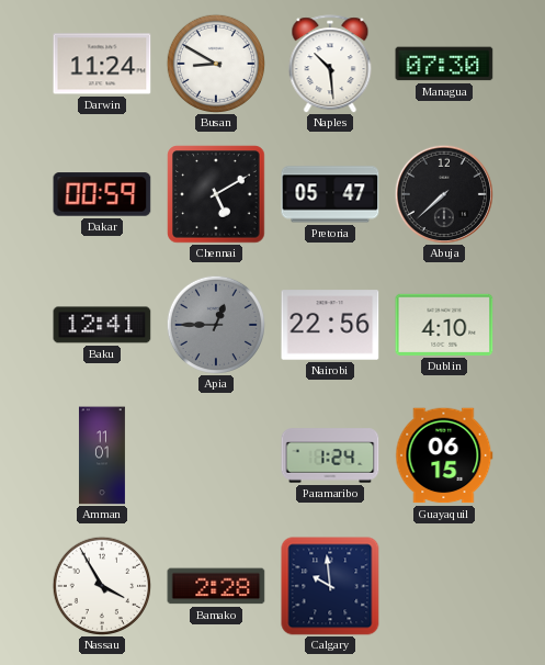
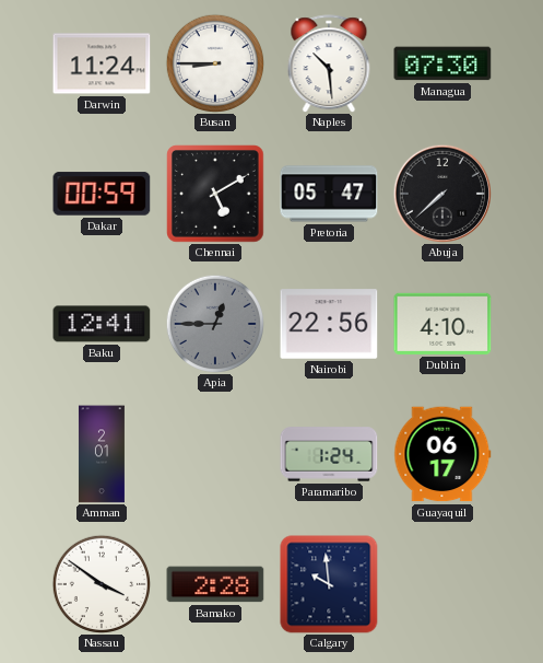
Busan: 8:50 -> 8:45 (214, 62)
Amman: 11:01 -> 2:01 (102, 454)
Guayaquil: 06:15 -> 06:17 (442, 454)
Nassau: 3:55 -> 3:51 (101, 583)
